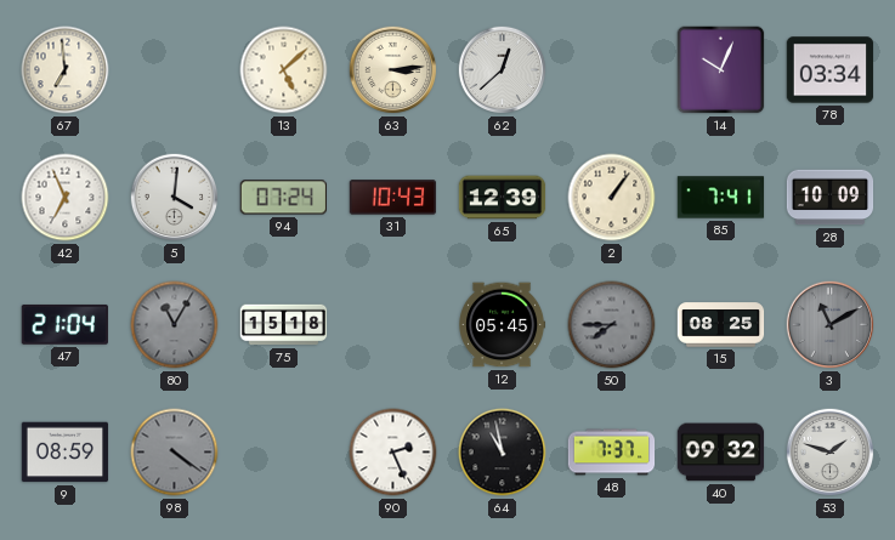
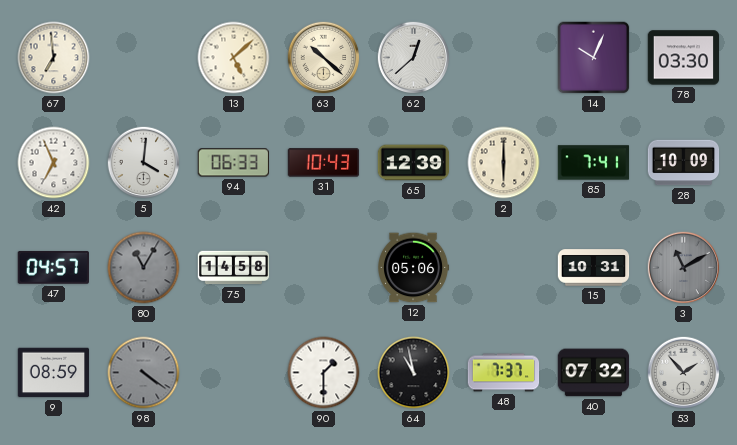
63: 3:14 -> 10:22 (324, 58)
78: 03:34 -> 03:30 (684, 58)
94: 07:24 -> 06:33 (233, 163)
2: 1:06 -> 6:00 (504, 163)
47: 21:04 -> 04:57 (53, 267)
75: 15:18 -> 14:58 (234, 268)
12: 05:45 -> 05:06 (414, 268)
50: 7:45 -> none (612, 325)
15: 08:25 -> 10:31 (594, 268)
90: 2:26 -> 1:30 (324, 373)
40: 09:32 -> 07:32 (594, 373)
53: 1:48 -> 1:53 (684, 373)
